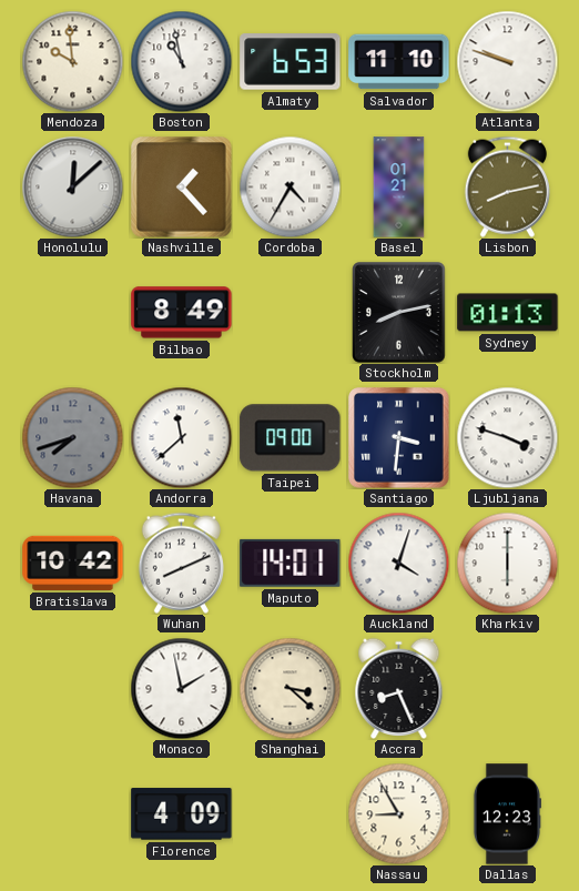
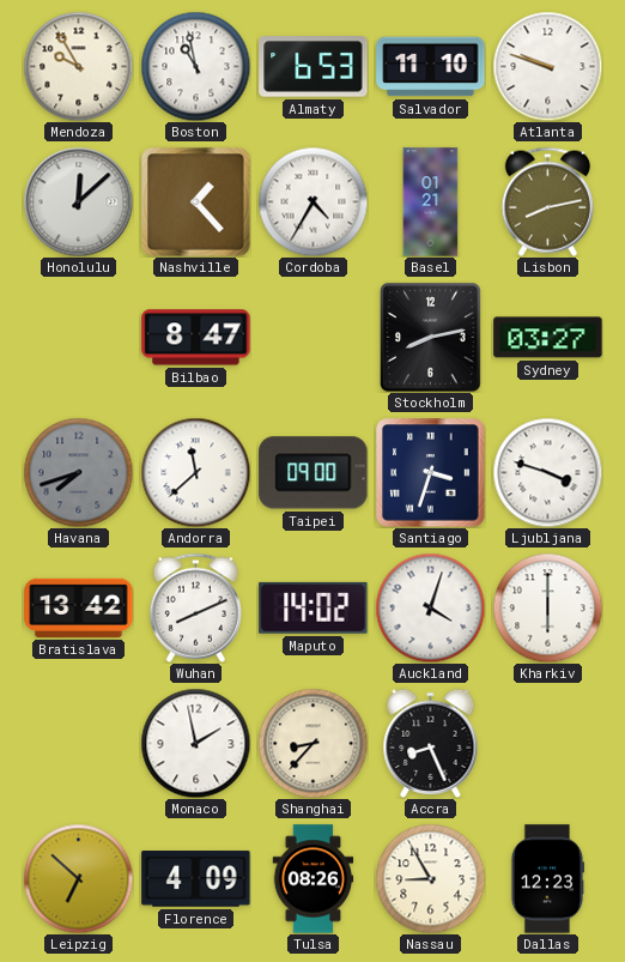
Mendoza: 9:59 -> 9:55 (78, 66)
Bilbao: 8:49 -> 8:47 (196, 338)
Sydney: 01:13 -> 03:27 (548, 338)
Santiago: 3:31 -> 3:33 (431, 473)
Bratislava: 10:42 -> 13:42 (79, 607)
Maputo: 14:01 -> 14:02 (314, 607)
Shanghai: 3:22 -> 8:37 (313, 743)
Leipzig: none -> 6:52 (78, 878)
Tulsa: none -> 08:26 (314, 879)
